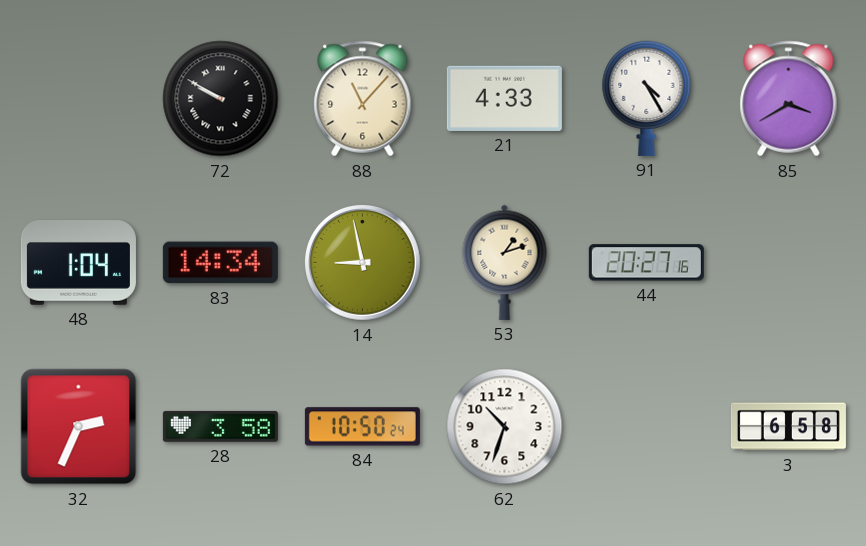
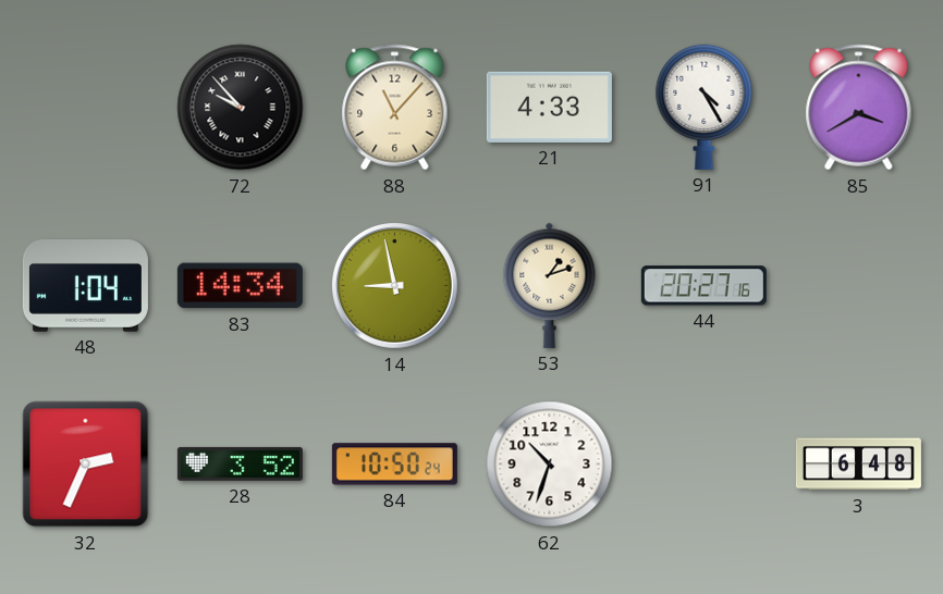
72: 9:50 -> 9:53 (241, 108)
28: 3:58 -> 3:52 (240, 463)
3: 6:58 -> 6:48 (858, 465)
